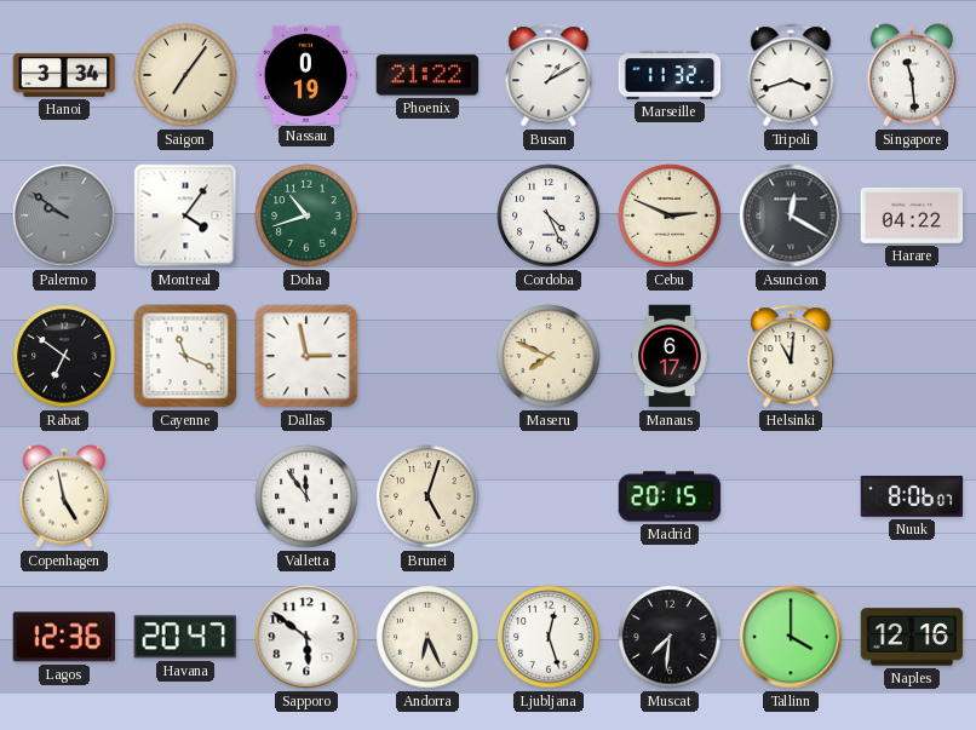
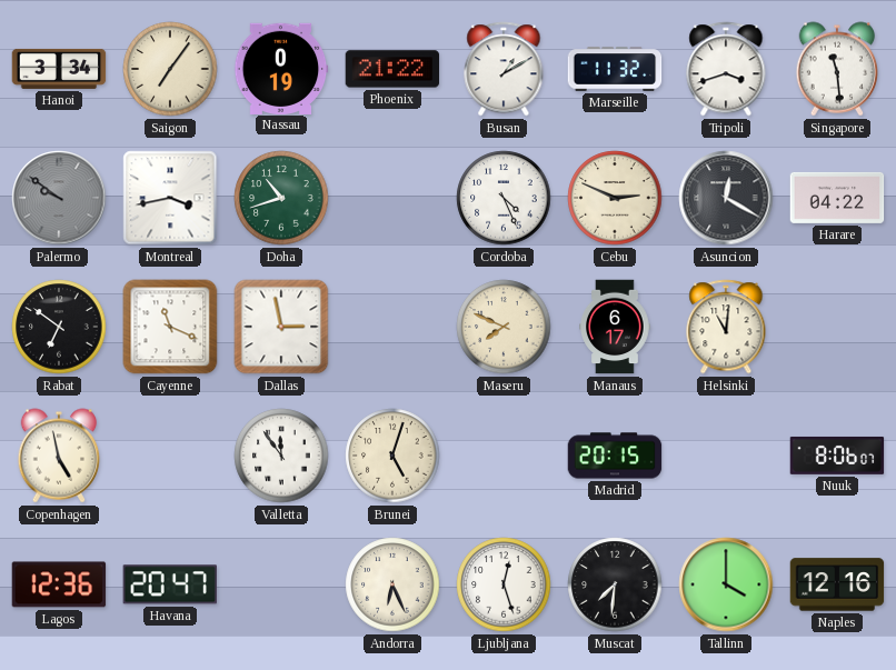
Montreal: 4:06 -> 3:43 (170, 198)
Sapporo: 5:51 -> none (306, 637)
